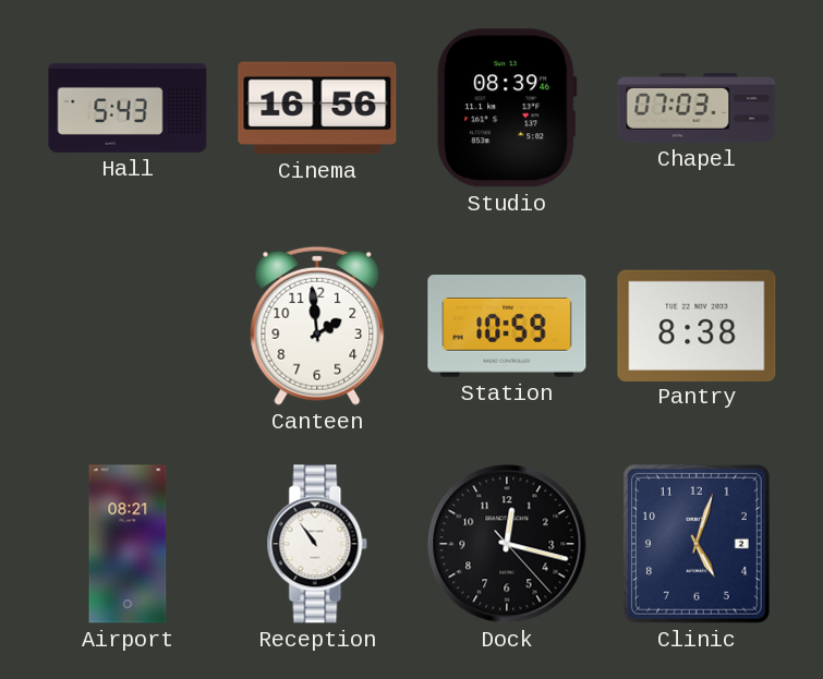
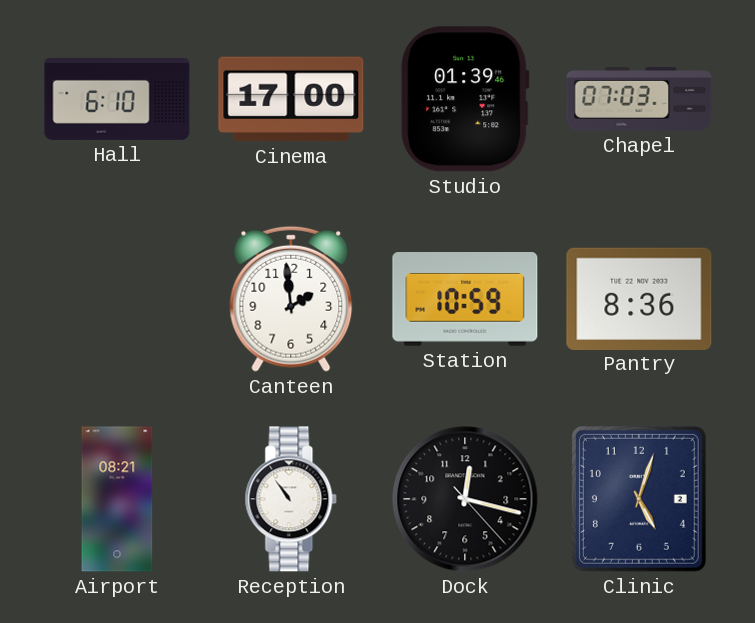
Hall: 5:43 -> 6:10 (117, 99)
Cinema: 16:56 -> 17:00 (291, 99)
Studio: 08:39 -> 01:39 (465, 99)
Pantry: 8:38 -> 8:36 (639, 298)
